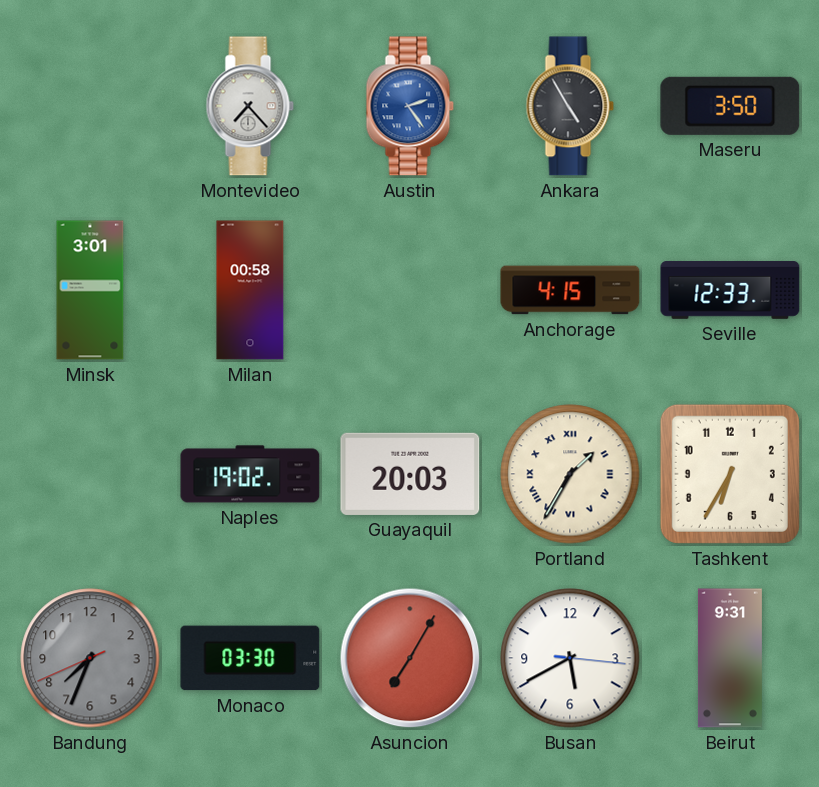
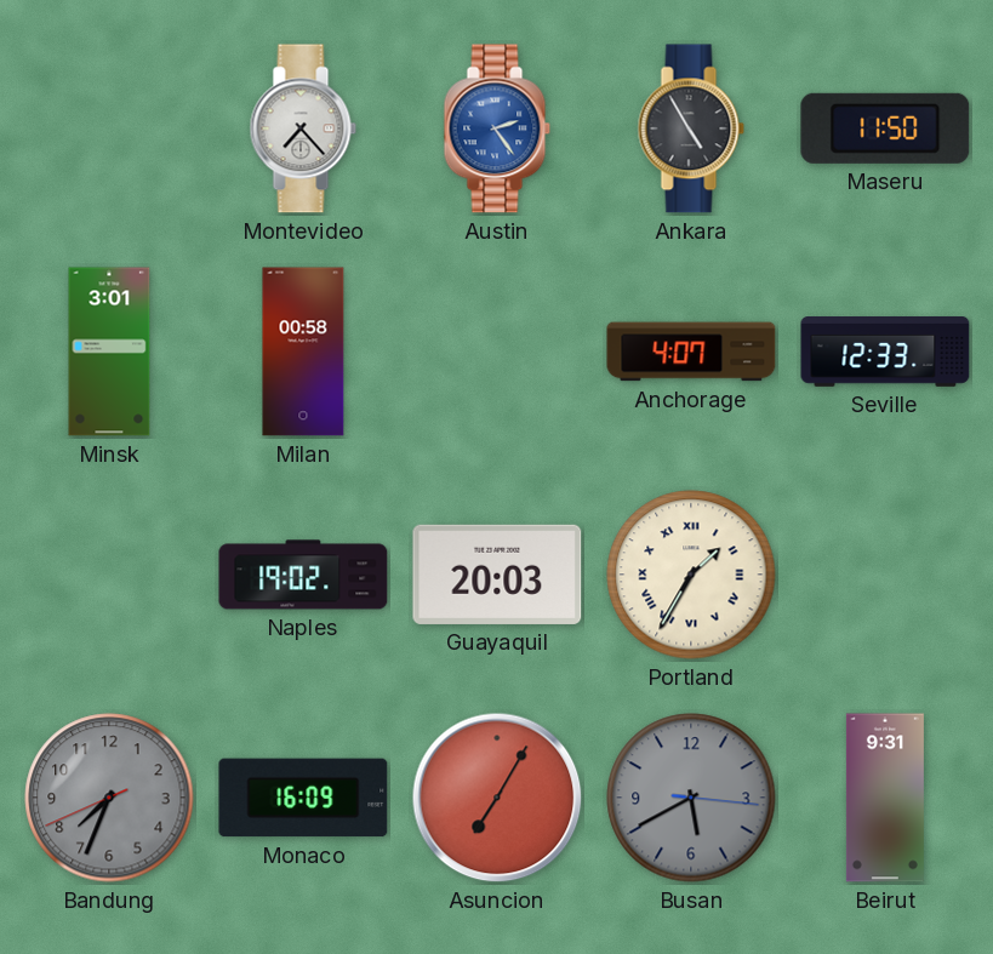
Maseru: 3:50 -> 11:50 (885, 128)
Anchorage: 4:15 -> 4:07 (691, 352)
Tashkent: 6:35 -> none (730, 474)
Monaco: 03:30 -> 16:09 (303, 798)
Busan dial: white -> grey (691, 798)
